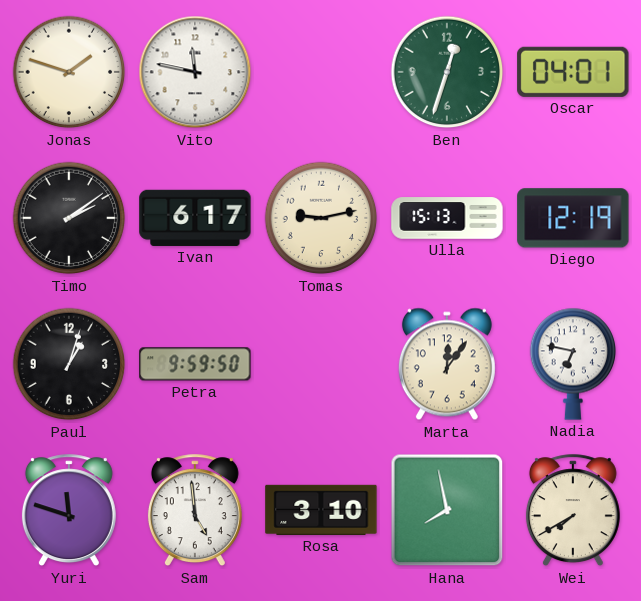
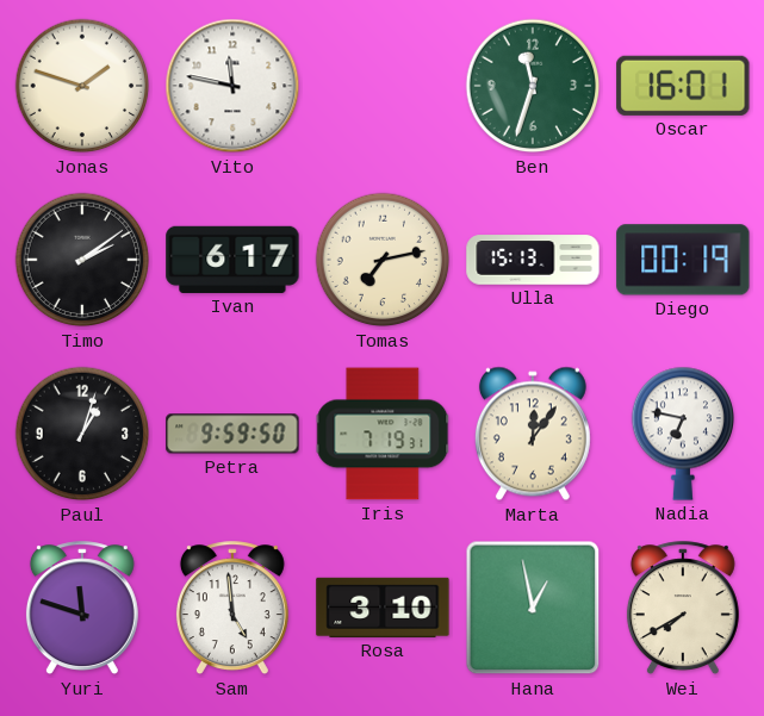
Ben: 12:33 -> 11:33 (533, 86)
Oscar: 04:01 -> 16:01 (683, 86)
Tomas: 9:13 -> 7:13 (383, 260)
Diego: 12:19 -> 00:19 (683, 260)
Iris: none -> 7:19 (383, 434)
Hana: 7:58 -> 12:58 (533, 608)
